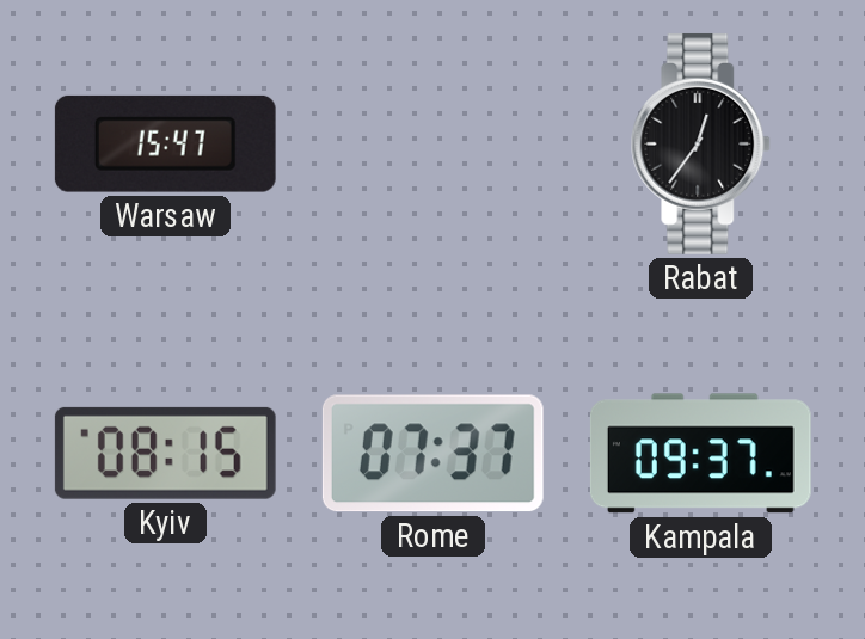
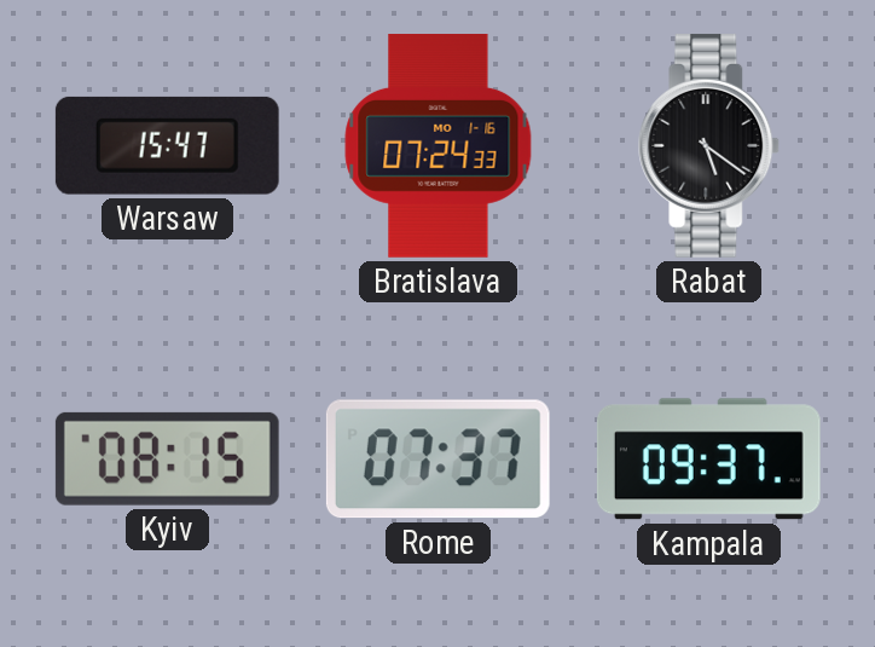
Bratislava: none -> 07:24 (439, 146)
Rabat: 12:36 -> 5:21 (709, 145)
